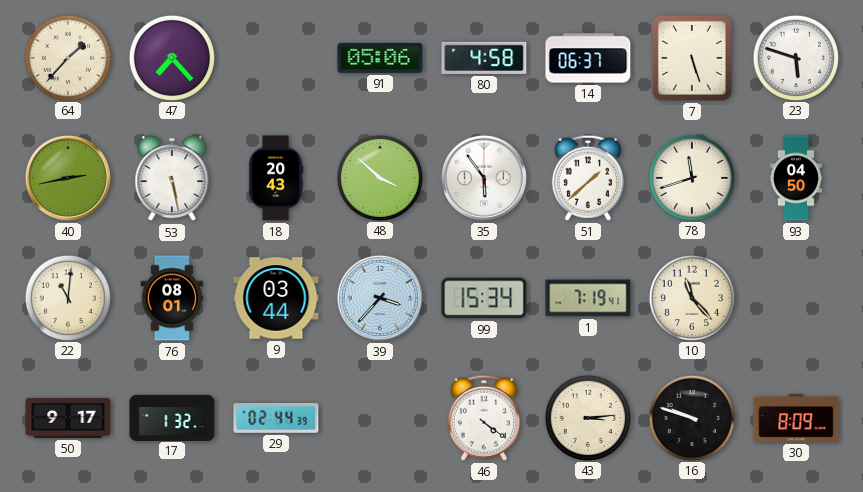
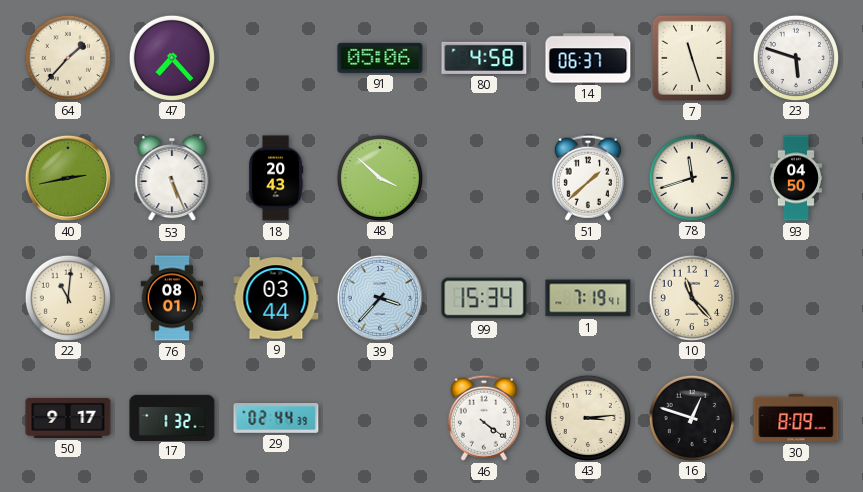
7: 5:27 -> 11:27 (692, 58)
53: 5:28 -> 5:26 (172, 178)
35: 5:54 -> none (484, 178)
16: 9:48 -> 12:48 (691, 417)
